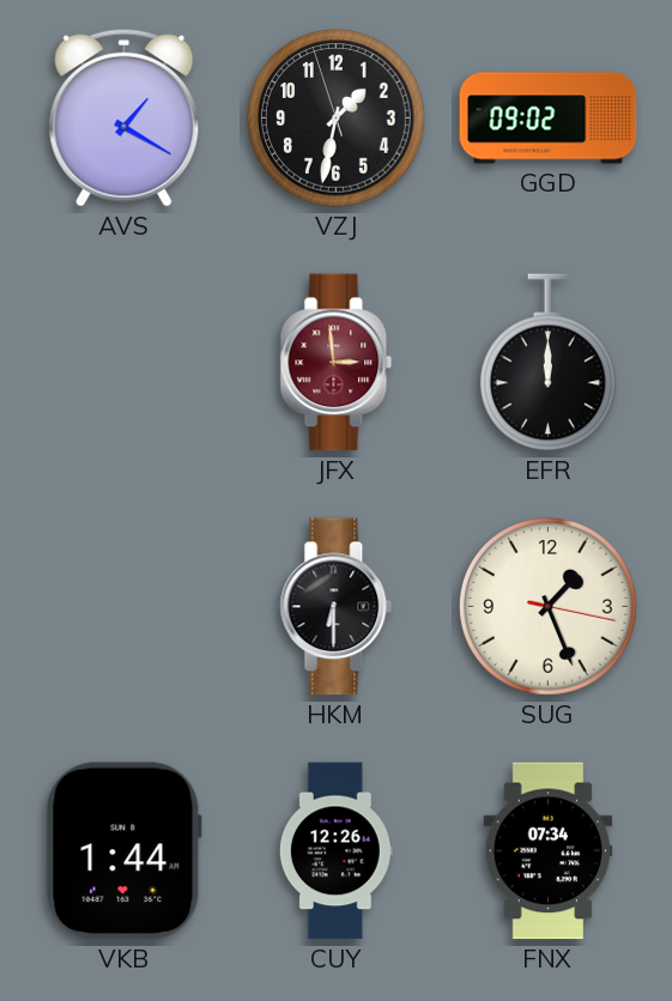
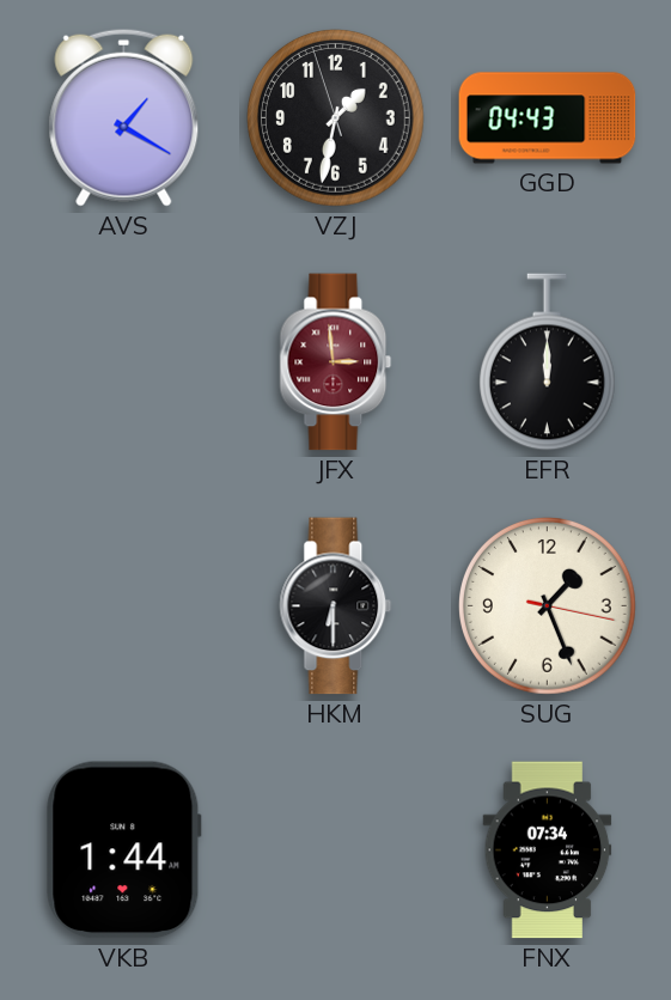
GGD: 09:02 -> 04:43 (548, 118)
CUY: 12:26 -> none (335, 851)
